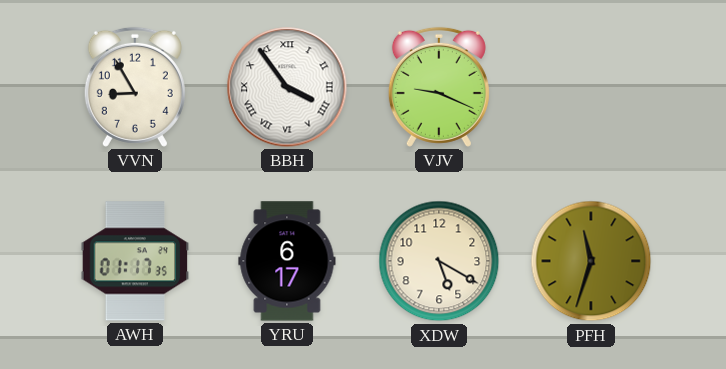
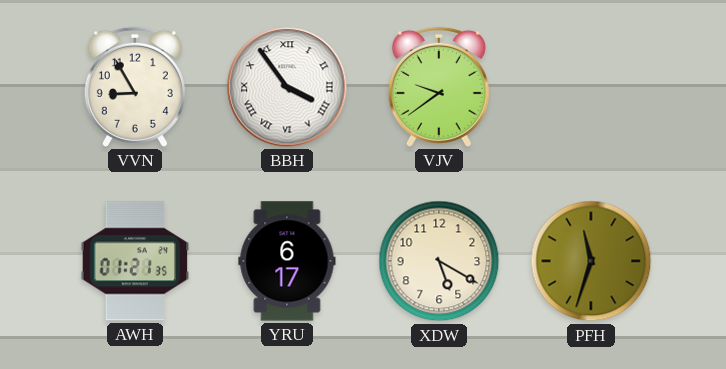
VJV: 9:19 -> 9:39 (439, 87)
AWH: 01:17 -> 01:21 (135, 261)
